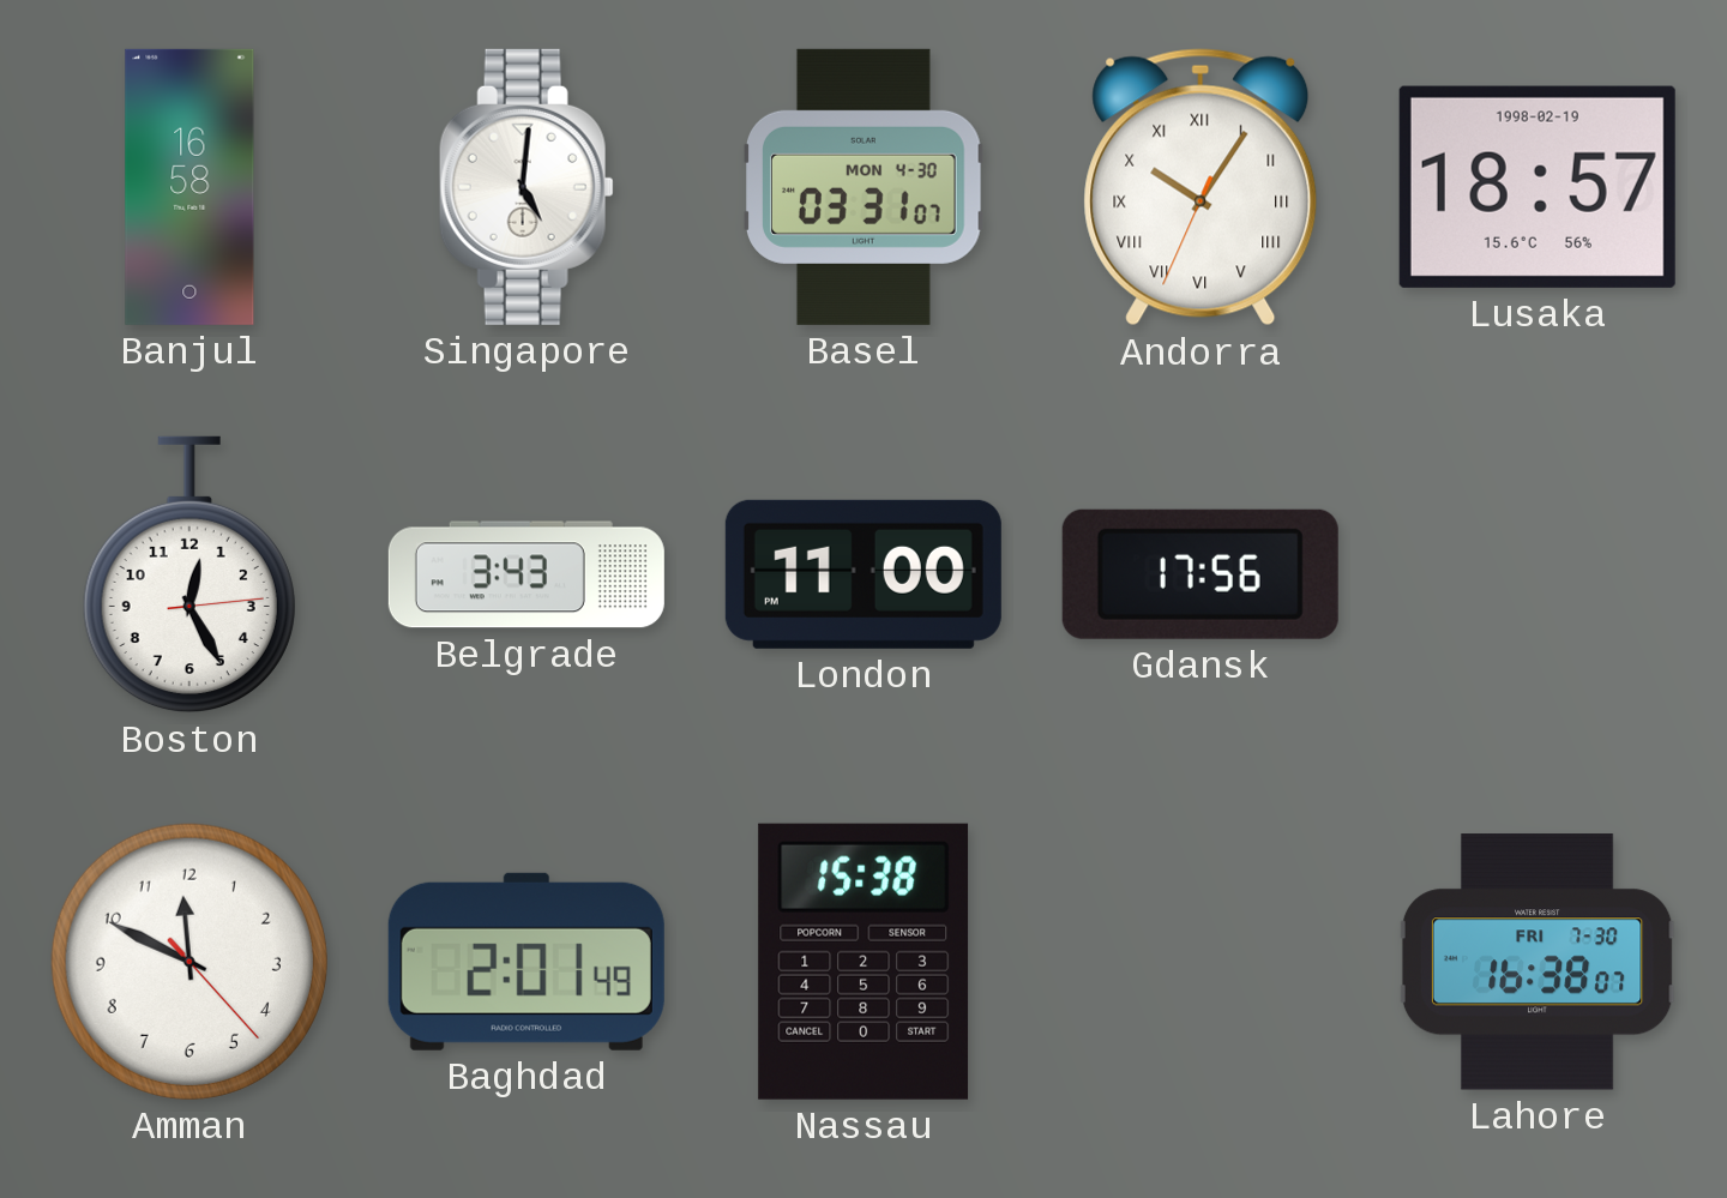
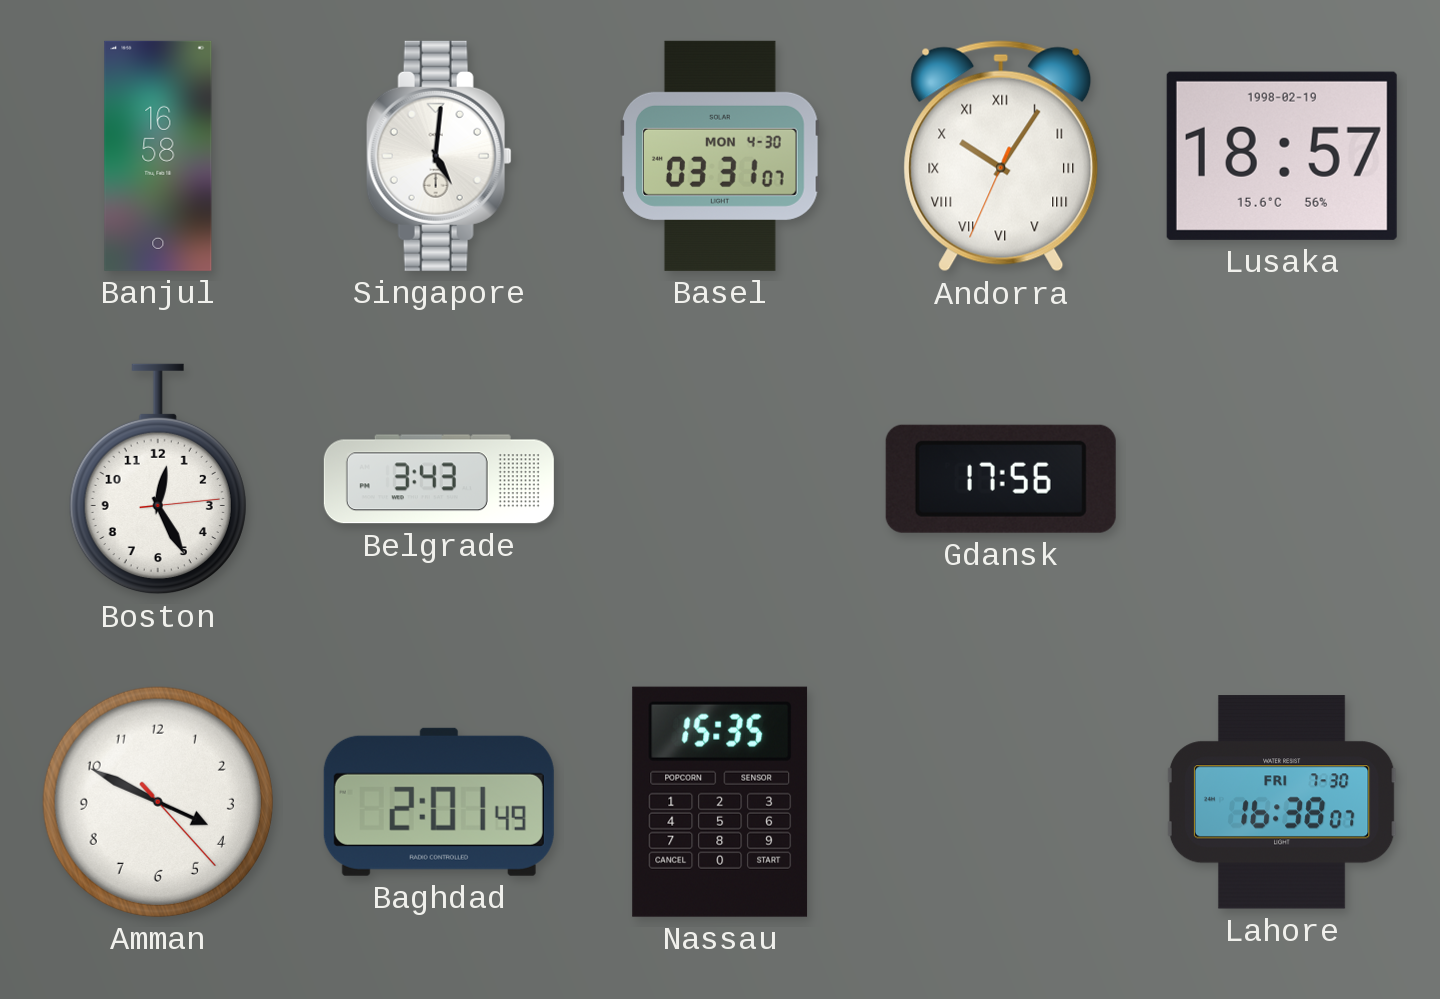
London: 11:00 -> none (863, 574)
Amman: 11:49 -> 3:49 (158, 802)
Nassau: 15:38 -> 15:35 (720, 802)
